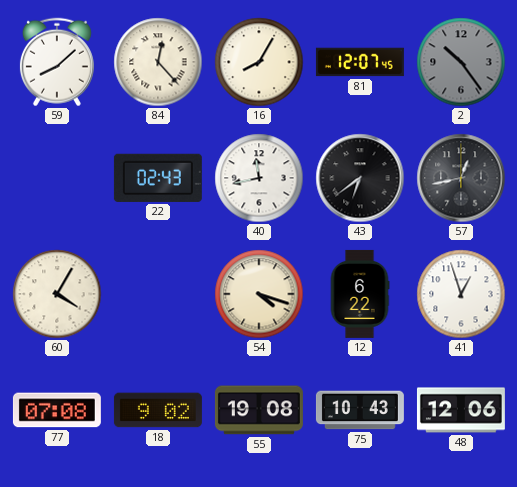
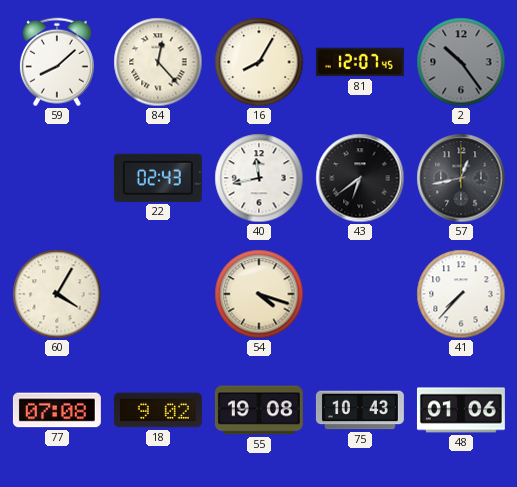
12: 6:22 -> none (360, 294)
41: 12:57 -> 7:37 (461, 294)
48: 12:06 -> 01:06 (461, 410)
